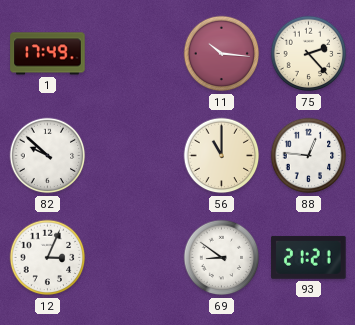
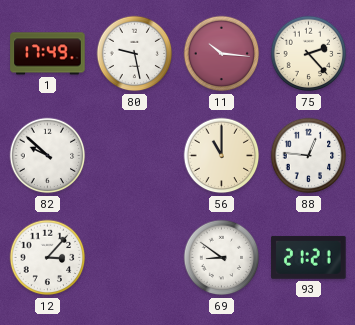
80: none -> 9:28 (135, 54)
12: 3:04 -> 3:07 (48, 258)
